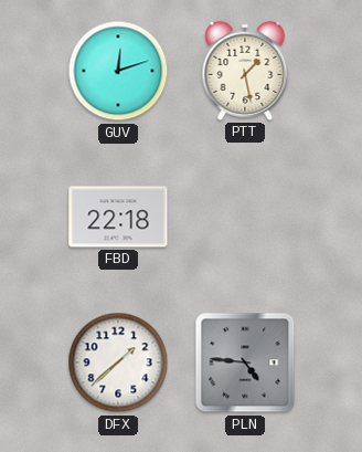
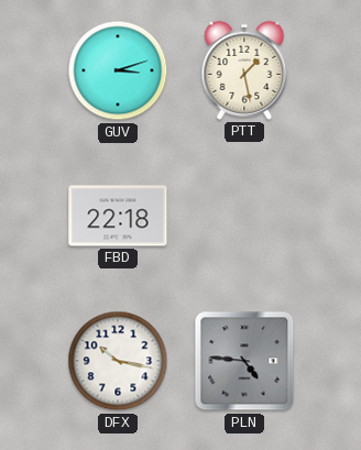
GUV: 12:12 -> 3:12 (118, 70)
DFX: 1:38 -> 10:17 (118, 361)
